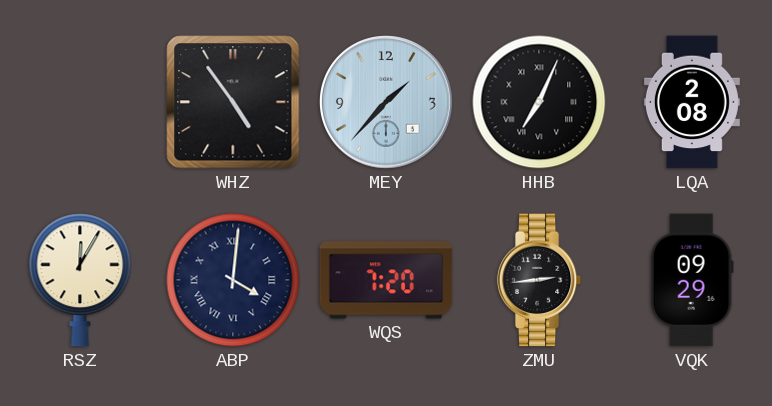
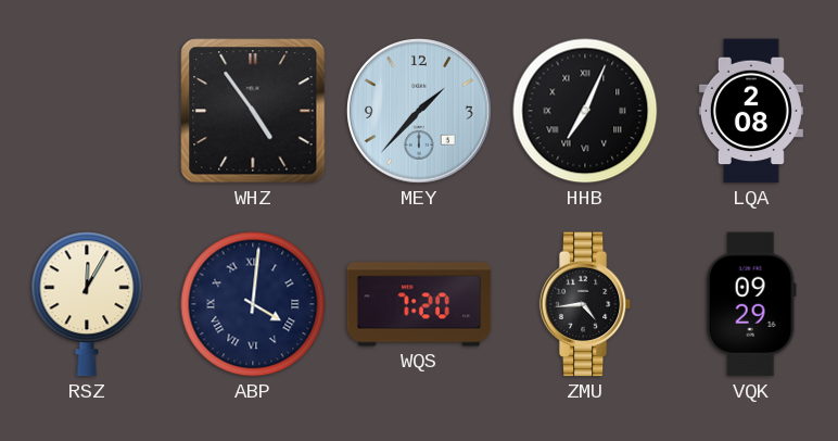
ZMU: 2:44 -> 4:44 (585, 304)
